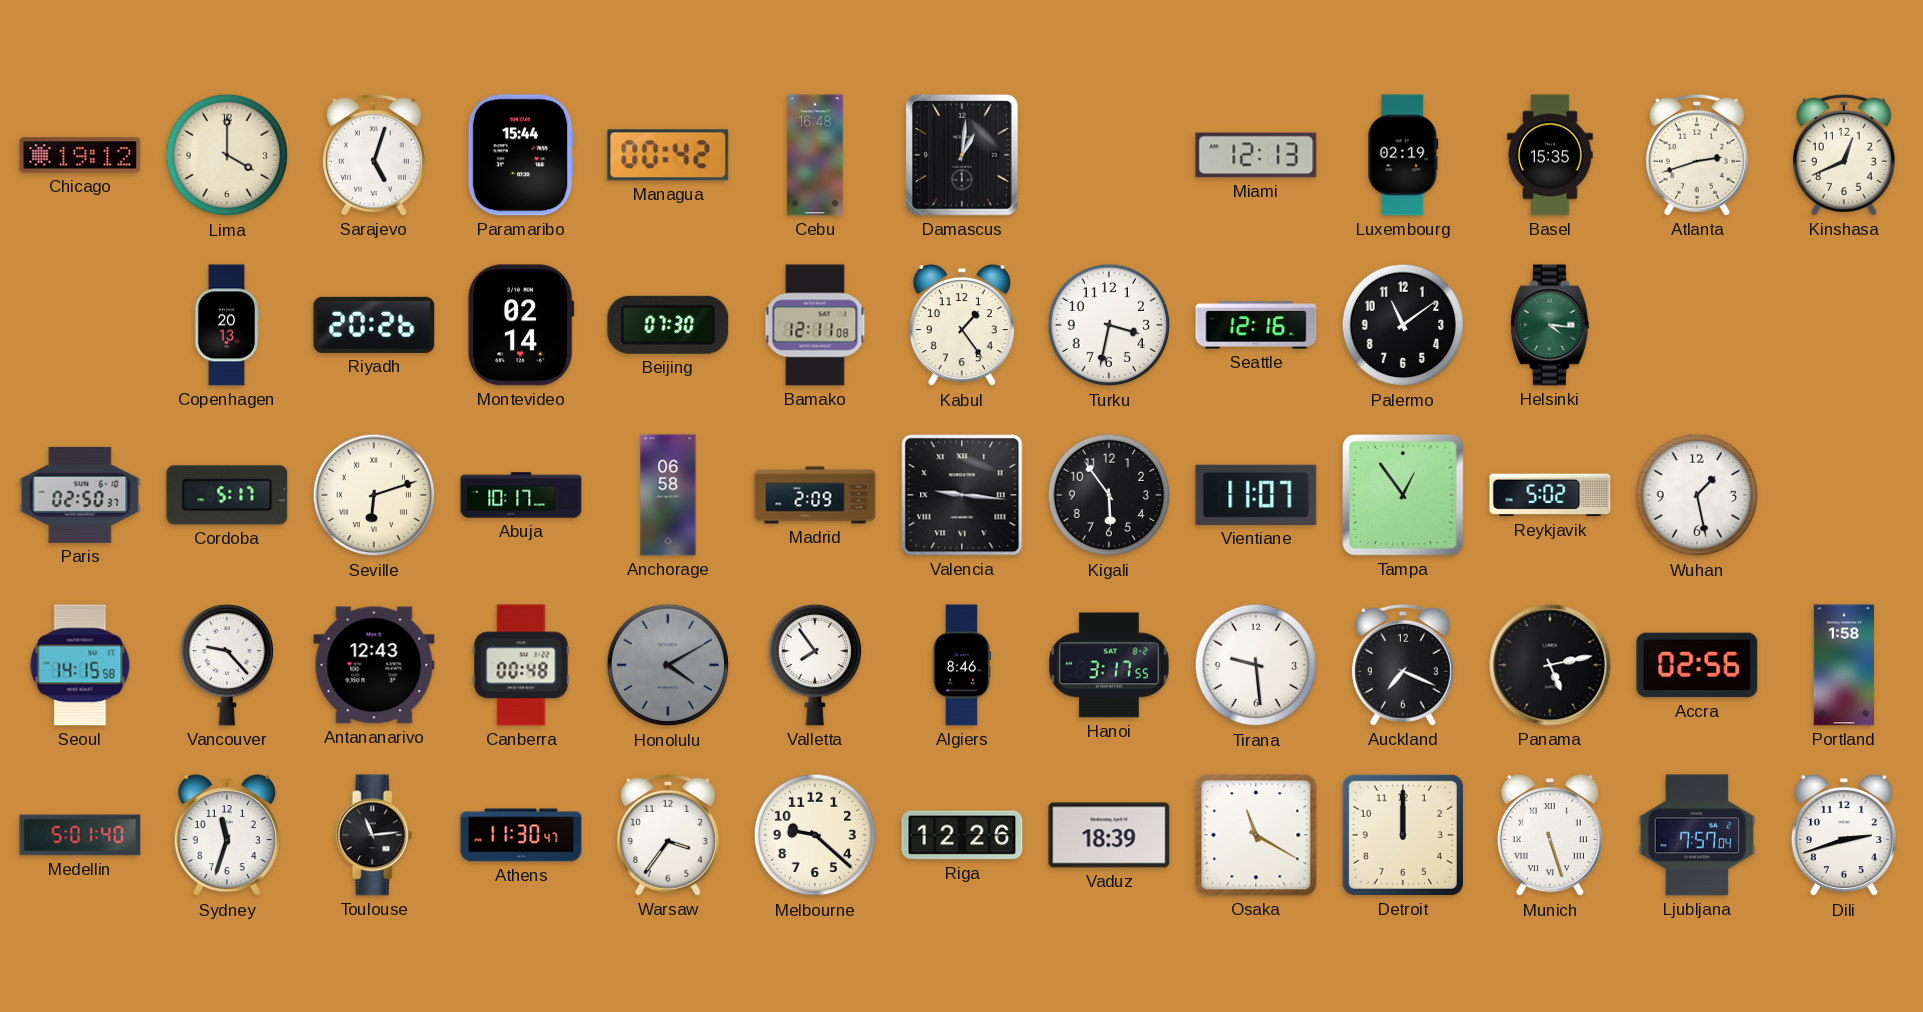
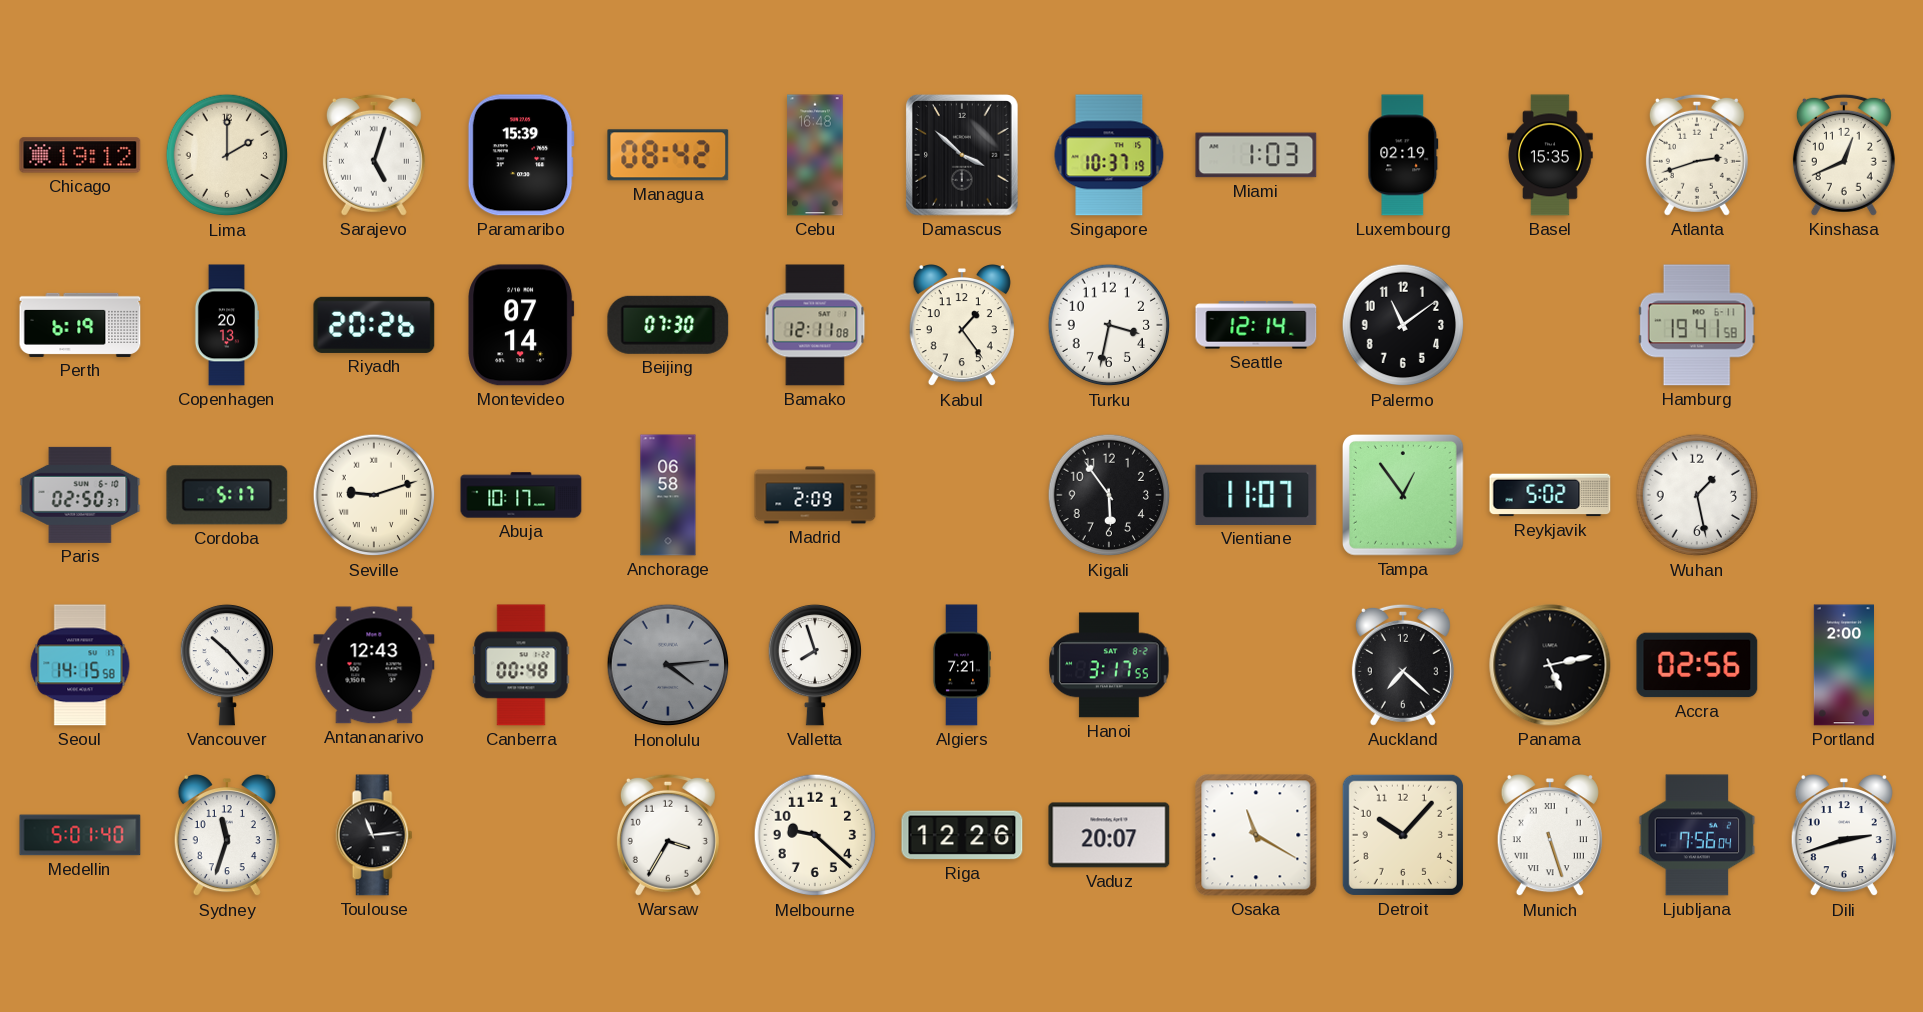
Lima: 4:00 -> 2:00 (227, 155)
Paramaribo: 15:44 -> 15:39 (521, 155)
Managua: 00:42 -> 08:42 (668, 155)
Damascus: 1:01 -> 3:52 (963, 155)
Singapore: none -> 10:37 (1109, 155)
Miami: 12:13 -> 1:03 (1256, 155)
Perth: none -> 6:19 (80, 325)
Montevideo: 02:14 -> 07:14 (521, 325)
Seattle: 12:16 -> 12:14 (1256, 325)
Helsinki: 4:16 -> none (1550, 325)
Hamburg: none -> 19:41 (1697, 325)
Seville: 6:12 -> 9:12 (374, 495)
Valencia: 9:16 -> none (962, 495)
Vancouver: 9:23 -> 10:23 (226, 665)
Honolulu: 4:10 -> 4:14 (668, 665)
Valletta: 7:54 -> 7:57 (814, 665)
Algiers: 8:46 -> 7:21 (961, 665)
Tirana: 9:29 -> none (1256, 665)
Auckland: 7:19 -> 7:22 (1403, 665)
Portland: 1:58 -> 2:00 (1843, 665)
Athens: 11:30 -> none (521, 835)
Warsaw: 3:36 -> 3:35 (668, 835)
Vaduz: 18:39 -> 20:07 (1109, 835)
Detroit: 12:00 -> 10:07 (1403, 835)
Ljubljana: 7:57 -> 7:56 (1697, 835)
